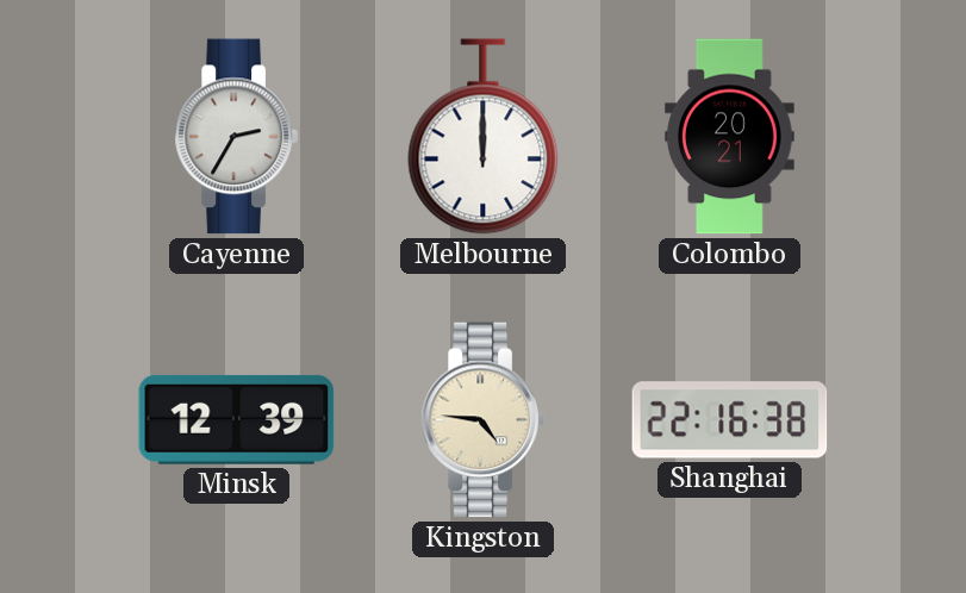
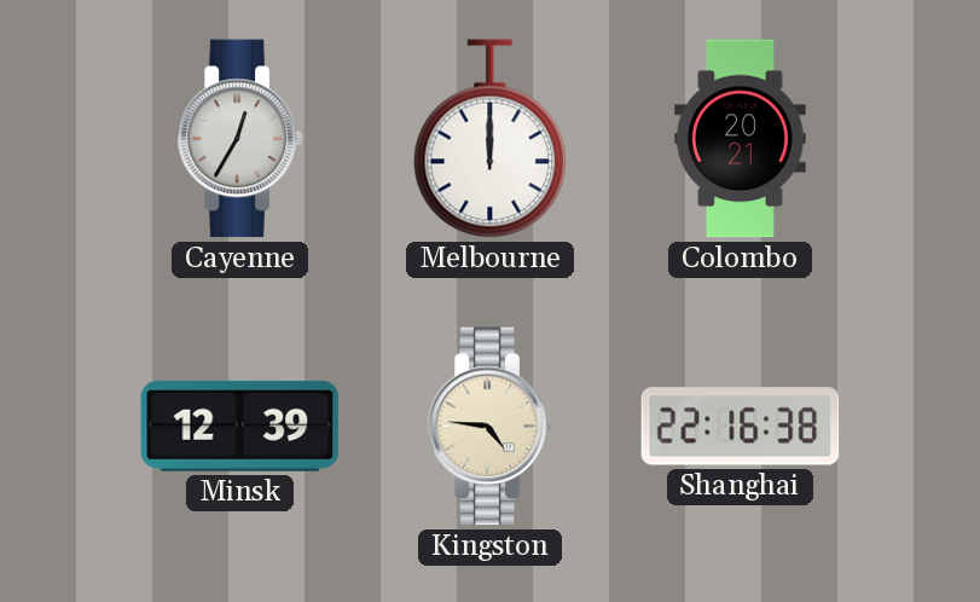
Cayenne: 2:35 -> 12:35 (239, 139)
